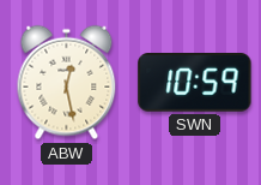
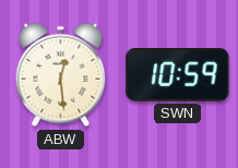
ABW: 12:28 -> 12:29 (61, 75)
